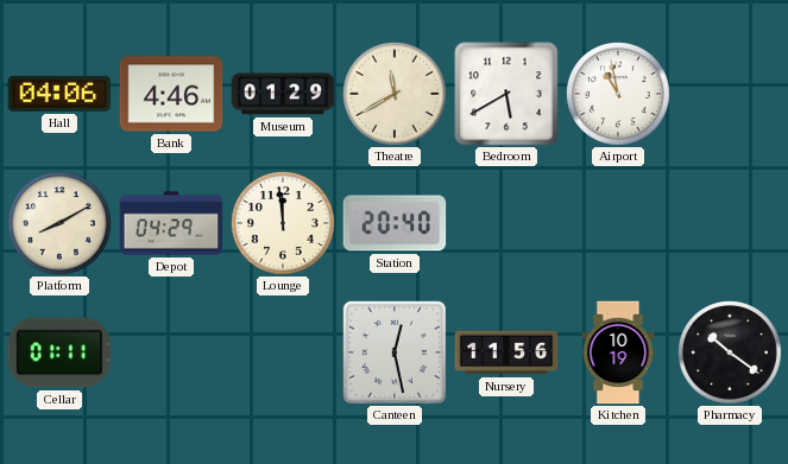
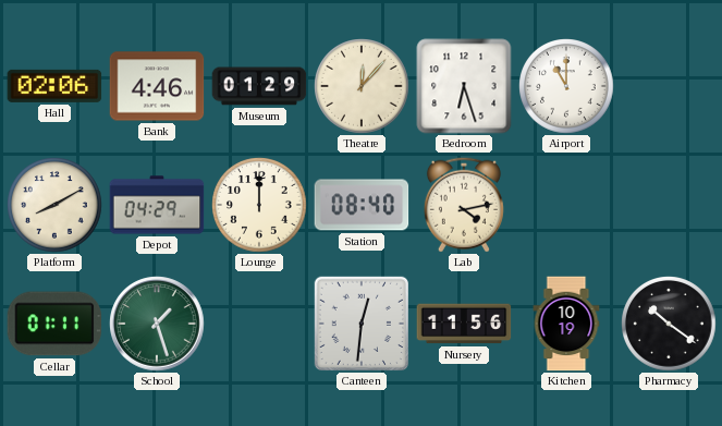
Hall: 04:06 -> 02:06 (54, 86)
Theatre: 11:40 -> 12:07 (362, 86)
Bedroom: 5:40 -> 6:27 (464, 86)
Airport: 10:58 -> 11:00 (566, 86)
Lounge: 11:59 -> 12:00 (259, 205)
Station: 20:40 -> 08:40 (362, 205)
Lab: none -> 4:13 (464, 205)
School: none -> 1:27 (157, 324)
Canteen: 12:28 -> 12:31 (360, 322)
